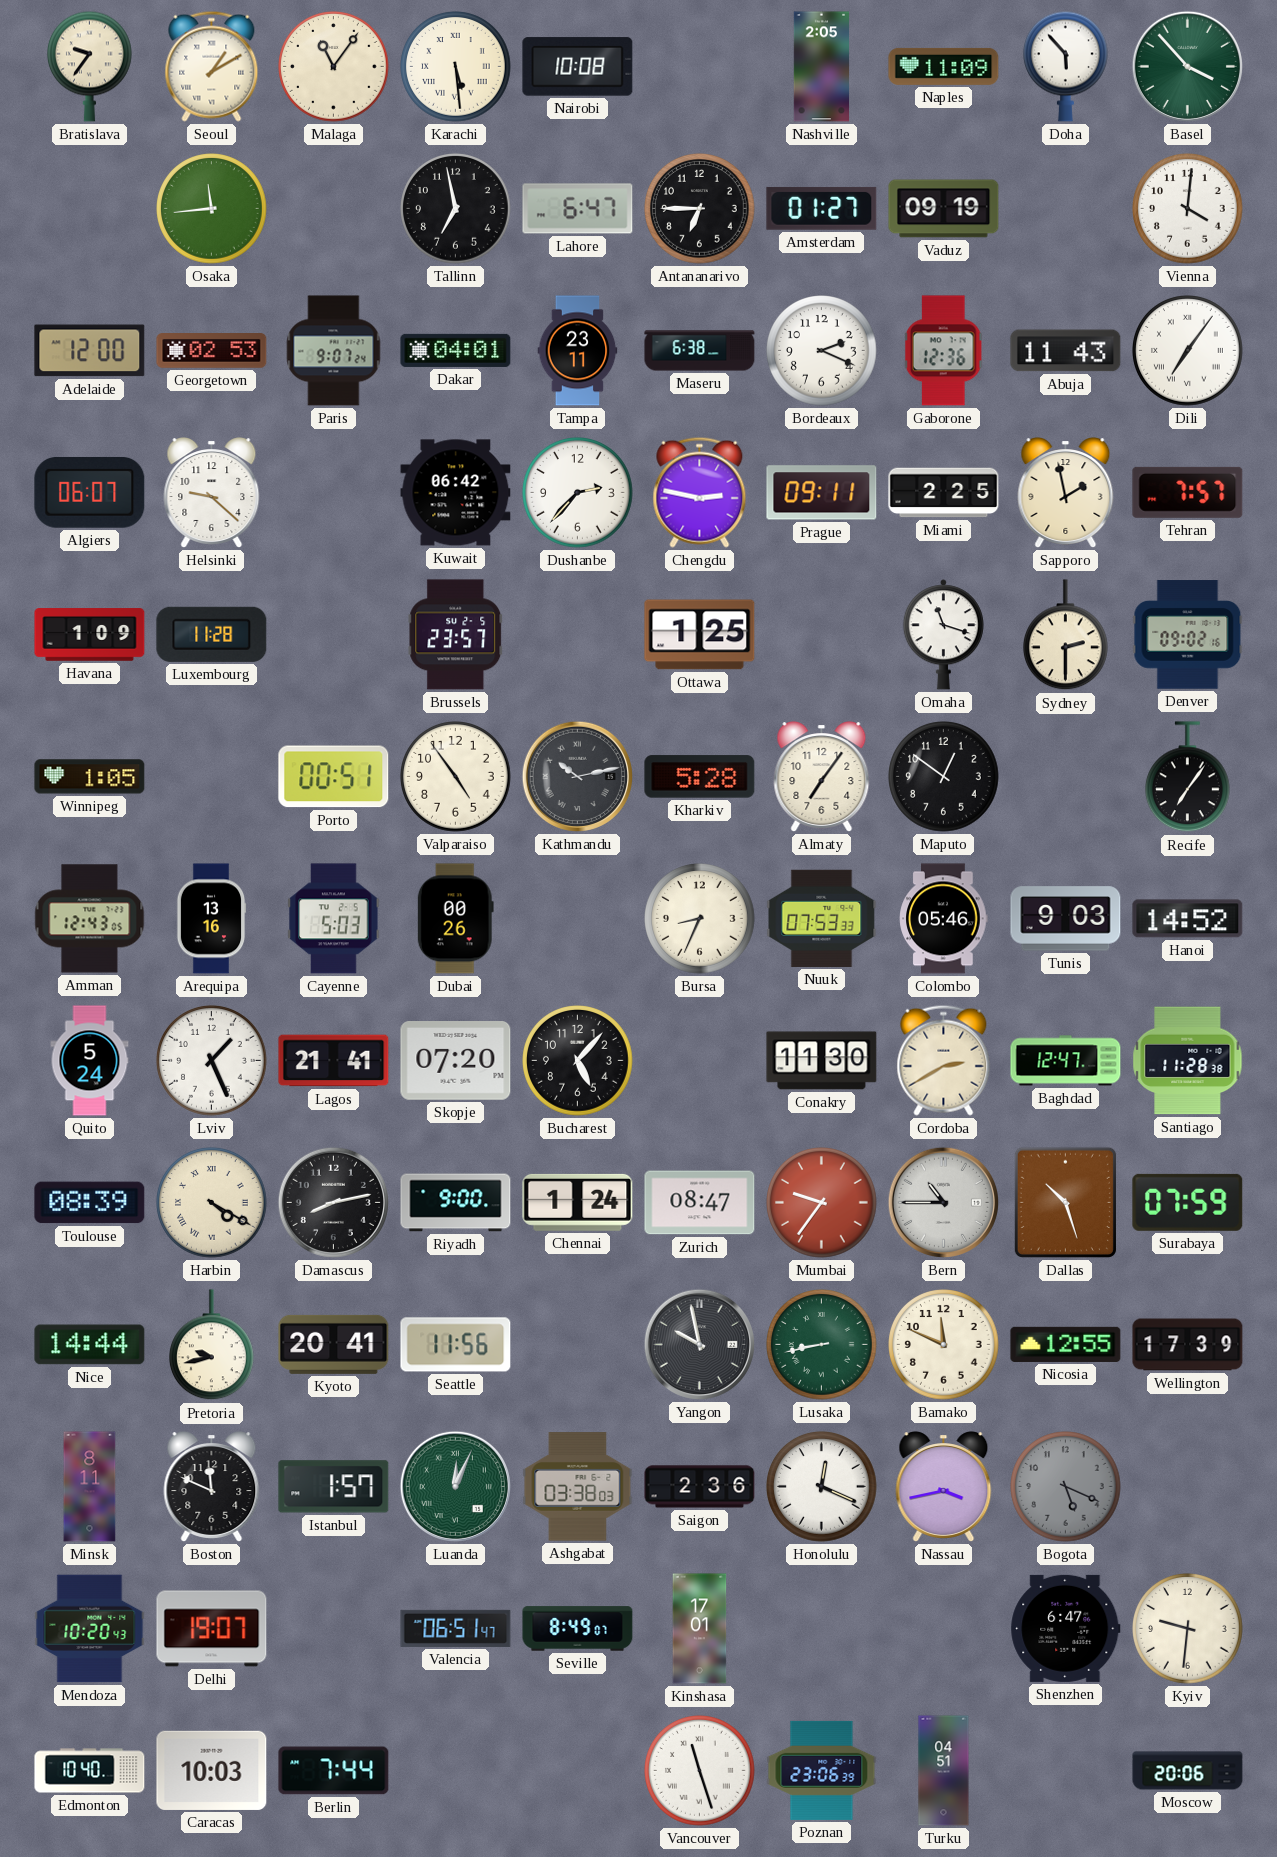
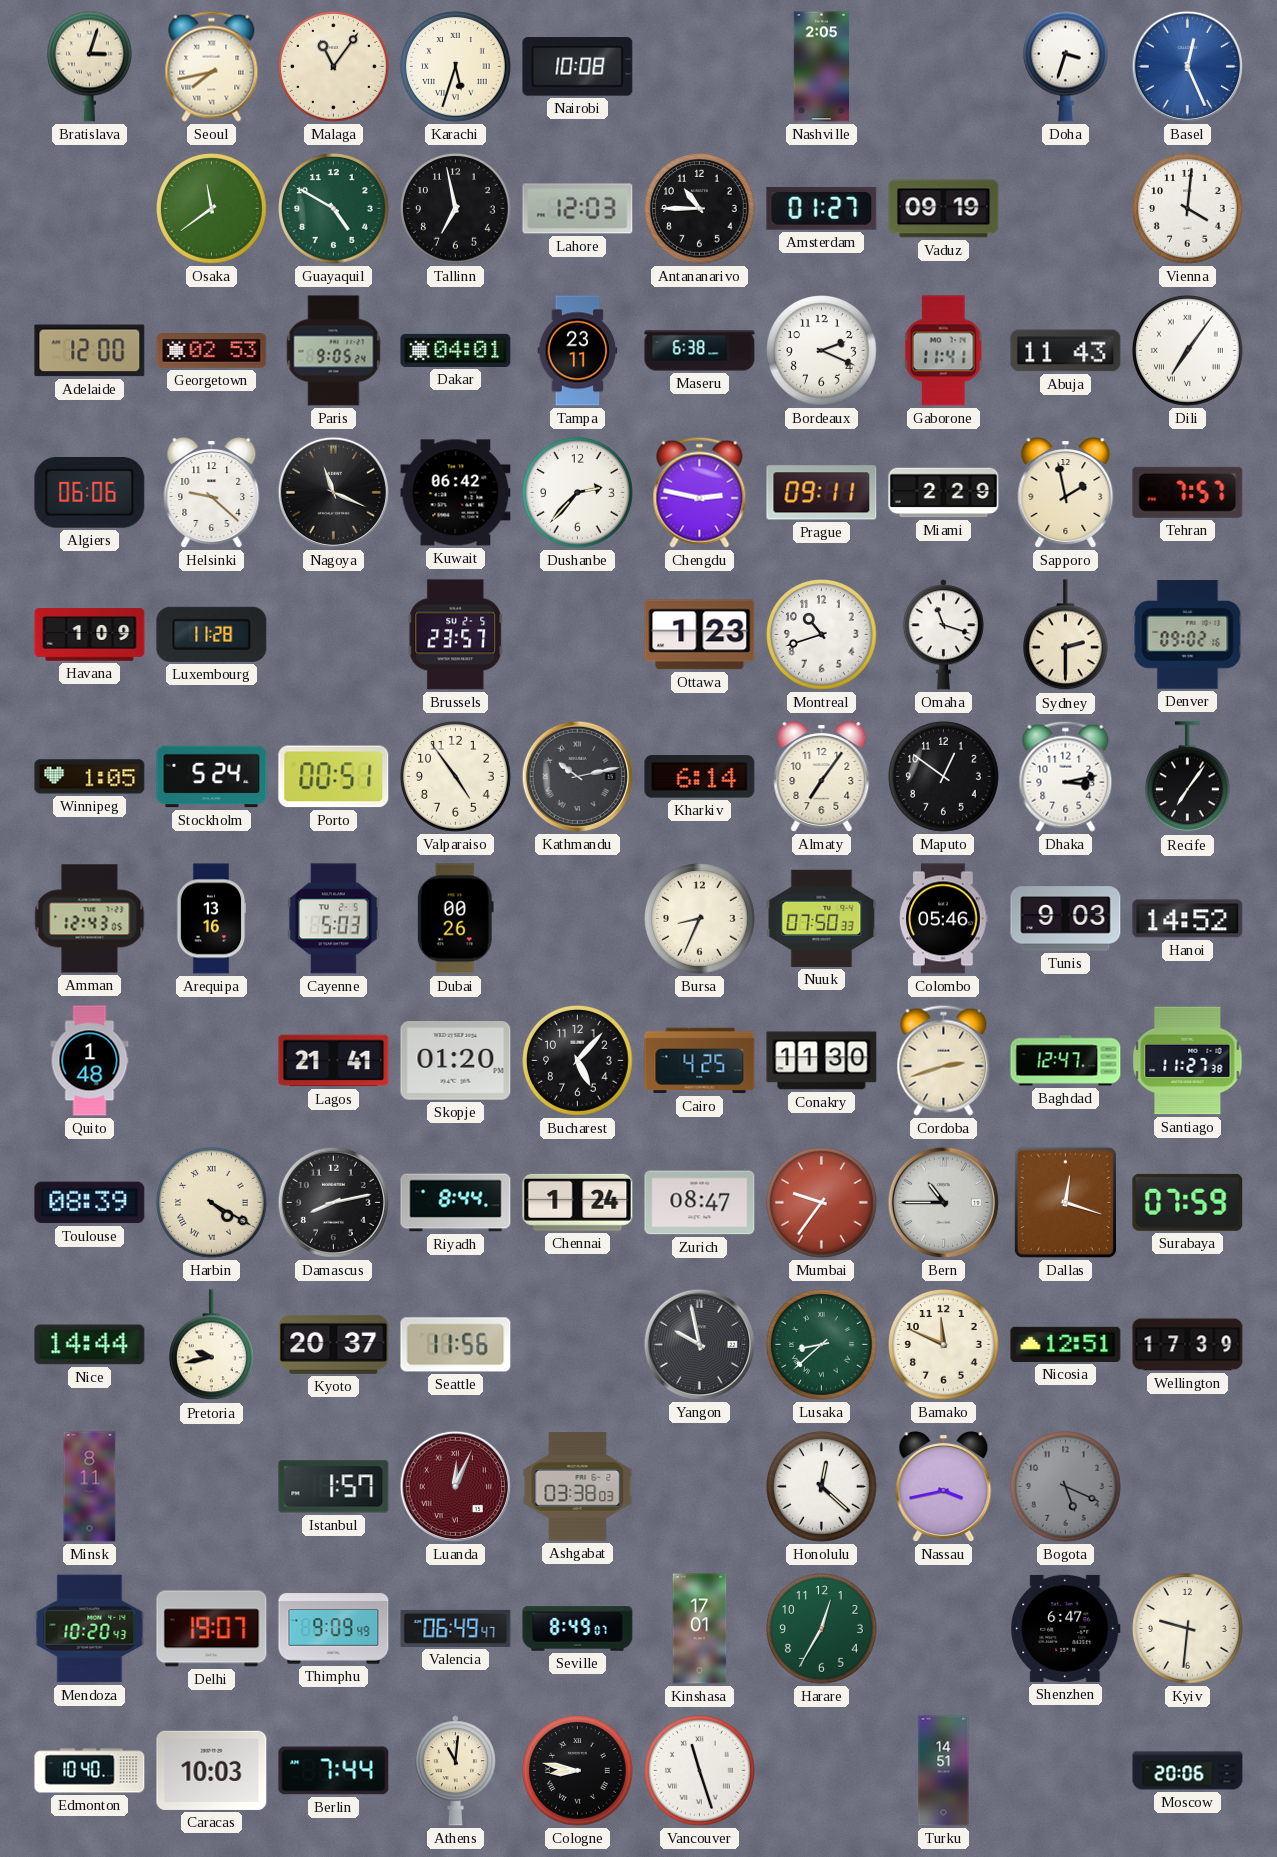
Bratislava: 9:36 -> 3:03 (90, 66)
Seoul: 1:10 -> 7:43 (212, 66)
Karachi: 5:29 -> 5:33 (456, 67)
Naples: 11:09 -> none (944, 66)
Doha: 5:53 -> 3:33 (1066, 66)
Basel: 3:53 -> 12:26 (1187, 66)
Basel dial: green -> blue (1187, 66)
Osaka: 11:44 -> 11:39 (212, 209)
Guayaquil: none -> 4:50 (334, 209)
Lahore: 6:47 -> 12:03 (578, 209)
Antananarivo: 6:45 -> 10:45 (700, 209)
Paris: 9:07 -> 9:05 (334, 351)
Gaborone: 12:36 -> 11:41 (944, 351)
Algiers: 06:07 -> 06:06 (90, 492)
Nagoya: none -> 11:19 (333, 492)
Miami: 2:25 -> 2:29 (944, 493)
Ottawa: 1:25 -> 1:23 (700, 635)
Montreal: none -> 10:42 (822, 635)
Stockholm: none -> 5:24 (212, 777)
Kharkiv: 5:28 -> 6:14 (700, 777)
Dhaka: none -> 3:13 (1066, 776)
Nuuk: 07:53 -> 07:50 (822, 918)
Quito: 5:24 -> 1:48 (90, 1061)
Lviv: 1:26 -> none (212, 1061)
Skopje: 07:20 -> 01:20 (456, 1061)
Cairo: none -> 4:25 (700, 1061)
Cordoba: 2:40 -> 2:42 (944, 1060)
Santiago: 11:28 -> 11:27 (1188, 1061)
Riyadh: 9:00 -> 8:44 (456, 1203)
Dallas: 10:27 -> 12:18 (1065, 1202)
Kyoto: 20:41 -> 20:37 (334, 1344)
Lusaka: 8:43 -> 8:38 (822, 1345)
Nicosia: 12:55 -> 12:51 (1066, 1344)
Boston: 11:49 -> none (212, 1487)
Luanda dial: green -> burgundy (455, 1486)
Saigon: 2:36 -> none (700, 1487)
Honolulu: 12:19 -> 12:22 (822, 1487)
Thimphu: none -> 9:09 (334, 1629)
Valencia: 06:51 -> 06:49 (456, 1628)
Harare: none -> 12:35 (822, 1629)
Athens: none -> 11:01 (455, 1771)
Cologne: none -> 8:47 (578, 1771)
Poznan: 23:06 -> none (822, 1770)
Turku: 04:51 -> 14:51 (944, 1771)
